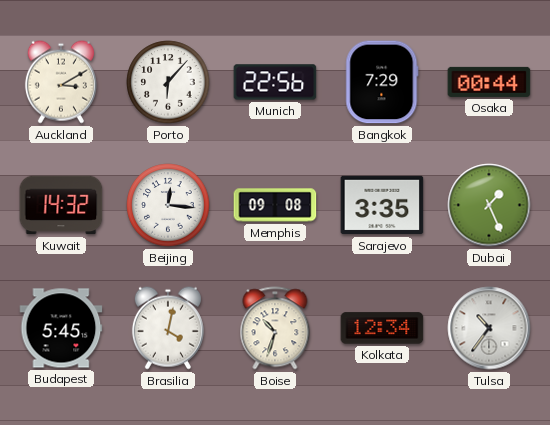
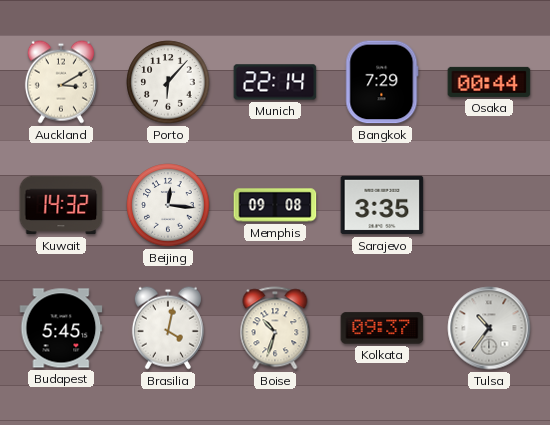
Munich: 22:56 -> 22:14 (275, 82)
Dubai: 1:26 -> none (489, 205)
Kolkata: 12:34 -> 09:37 (382, 328)
